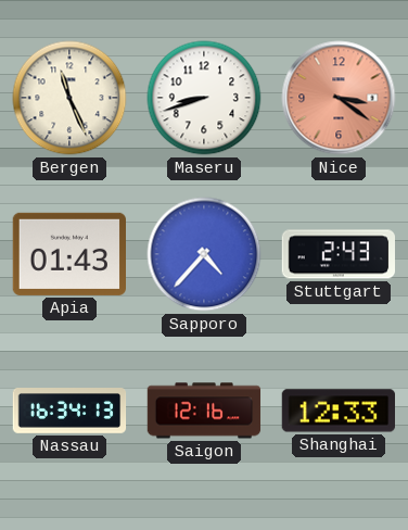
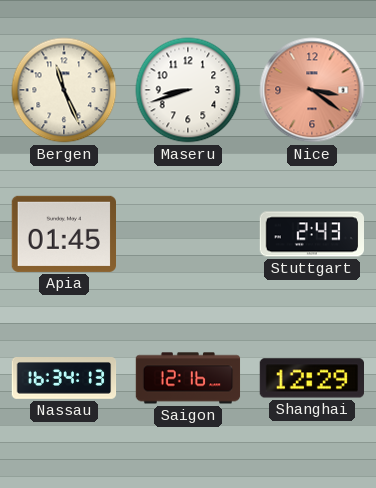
Apia: 01:43 -> 01:45 (63, 234)
Sapporo: 4:37 -> none (204, 254)
Shanghai: 12:33 -> 12:29 (311, 378)
